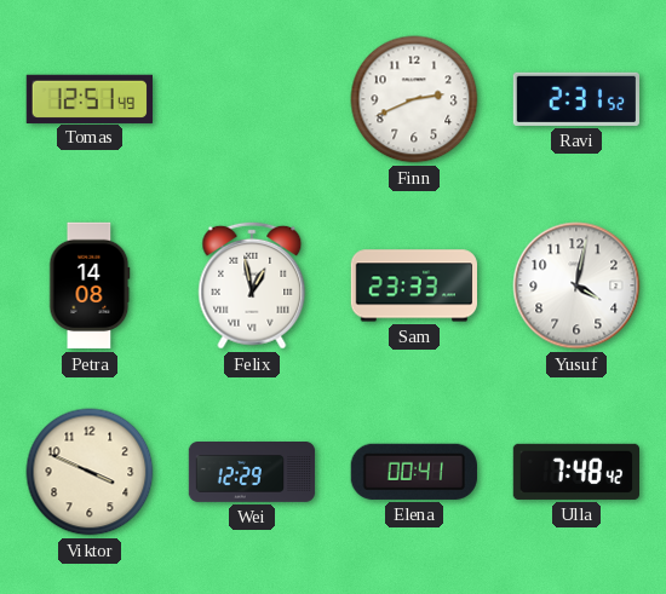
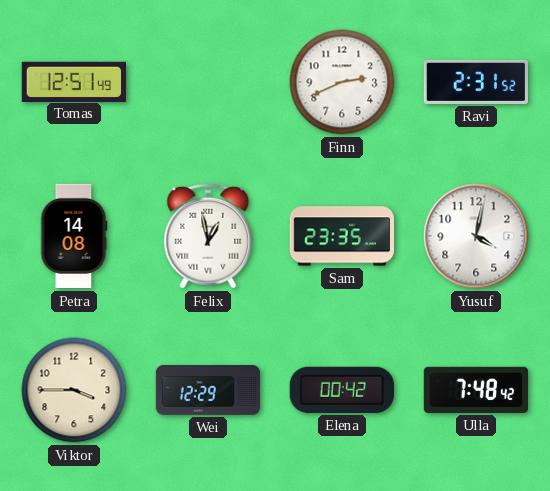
Sam: 23:33 -> 23:35 (342, 236)
Viktor: 3:49 -> 3:45 (74, 390)
Elena: 00:41 -> 00:42 (342, 390)
